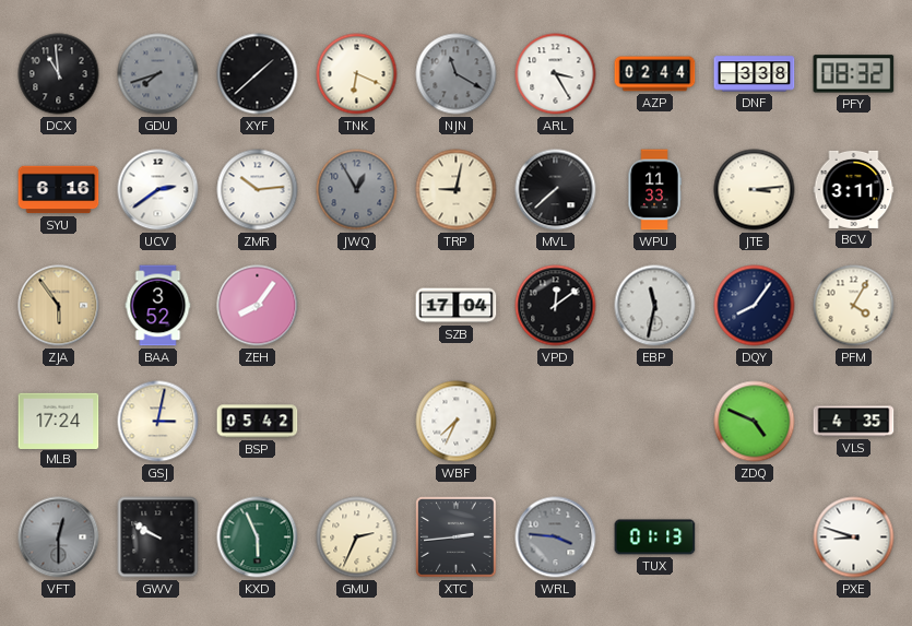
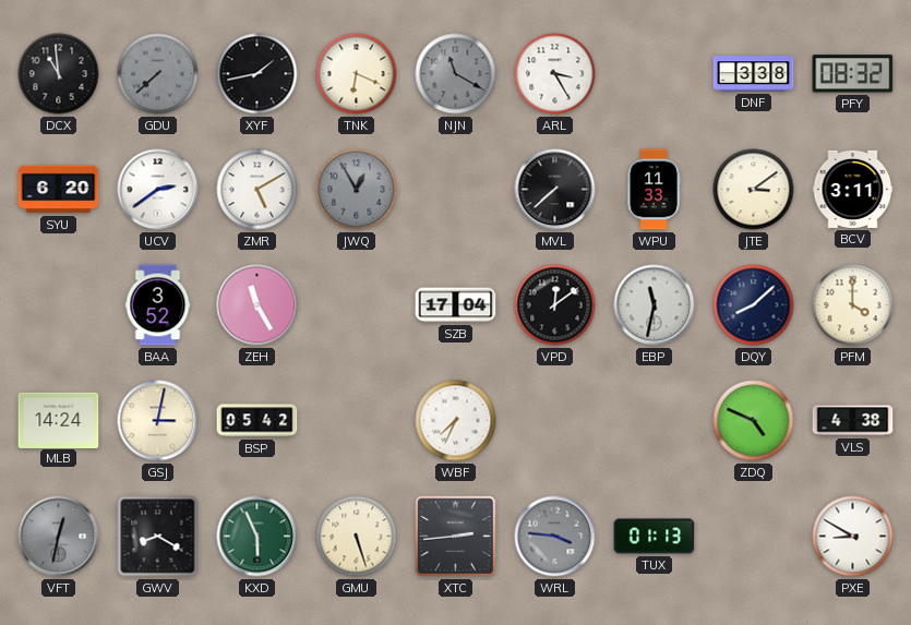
GDU: 7:42 -> 7:38 (158, 74)
XYF: 1:38 -> 1:43 (257, 74)
AZP: 02:44 -> none (655, 74)
SYU: 6:16 -> 6:20 (59, 190)
ZMR: 10:14 -> 5:10 (257, 190)
TRP: 9:02 -> none (457, 190)
JTE: 3:14 -> 3:09 (754, 190)
ZJA: 5:54 -> none (59, 306)
ZEH: 8:06 -> 11:25 (257, 305)
DQY: 8:06 -> 8:08 (754, 305)
PFM: 4:05 -> 4:00 (853, 305)
MLB: 17:24 -> 14:24 (59, 420)
VLS: 4:35 -> 4:38 (853, 421)
VFT: 12:30 -> 12:32 (59, 537)
GWV: 9:50 -> 8:20 (158, 537)
GMU: 2:34 -> 5:27 (357, 537)
PXE: 8:48 -> 8:50 (853, 537)
